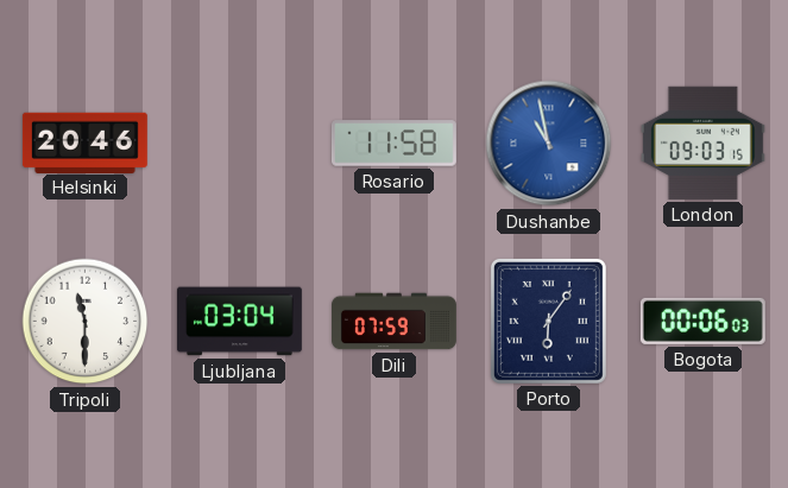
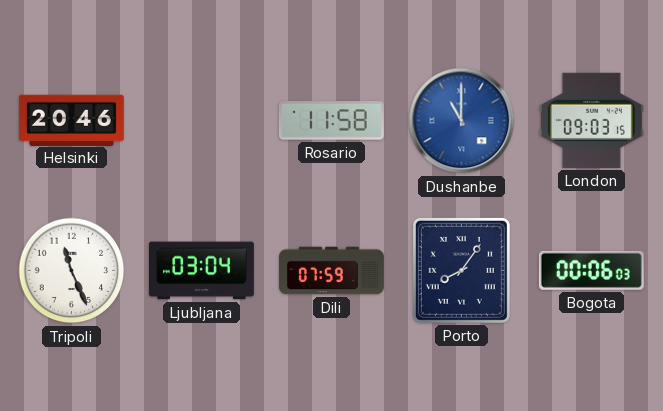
Dushanbe: 10:58 -> 11:00 (462, 121)
Tripoli: 11:30 -> 11:26 (72, 271)
Porto: 6:06 -> 8:06 (461, 270)
